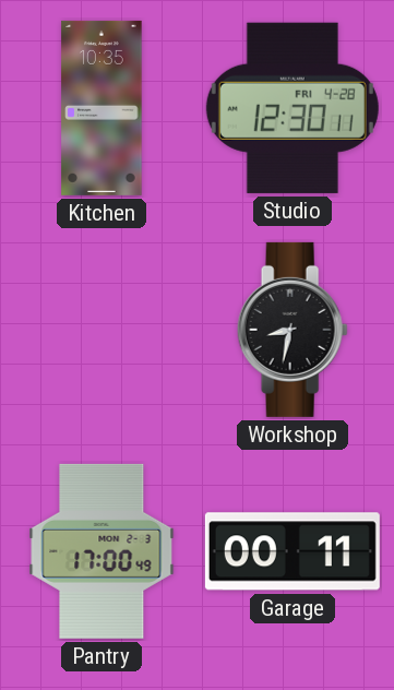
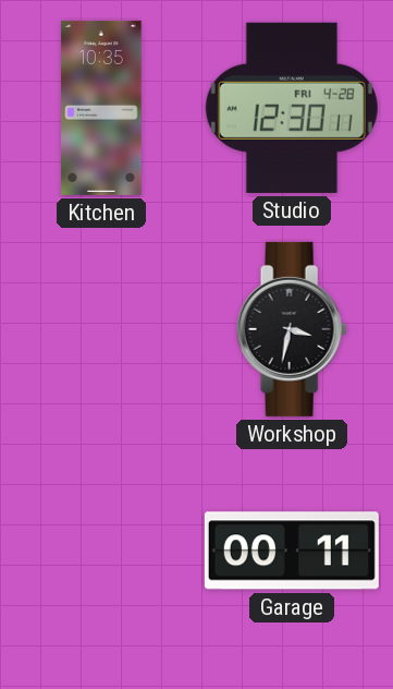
Workshop: 8:32 -> 3:32 (292, 329)
Pantry: 17:00 -> none (102, 551)
